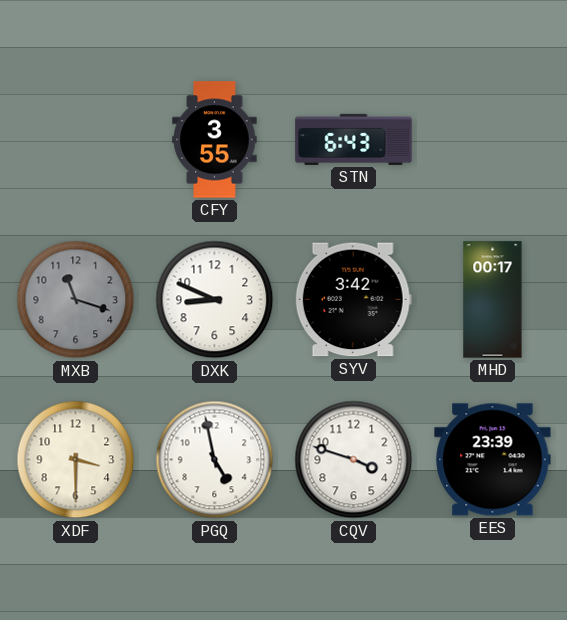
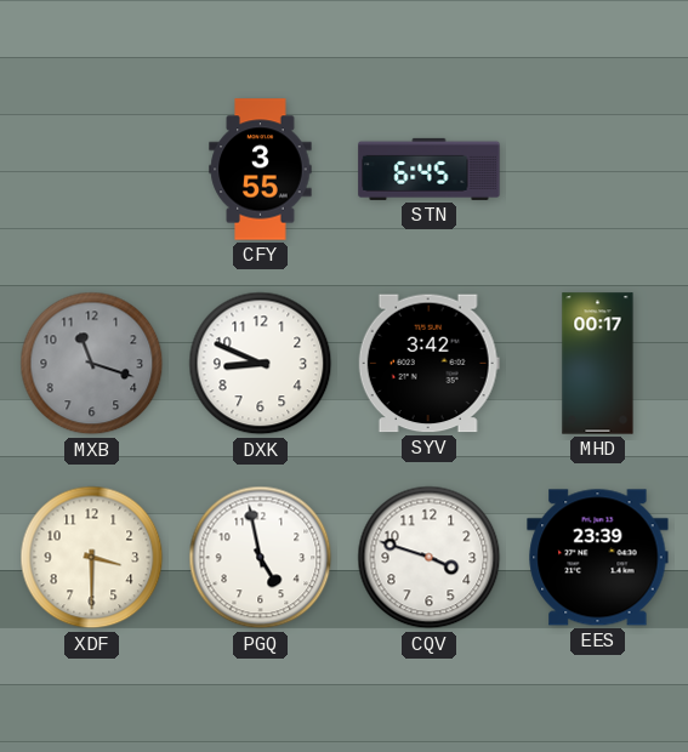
STN: 6:43 -> 6:45 (430, 169)
